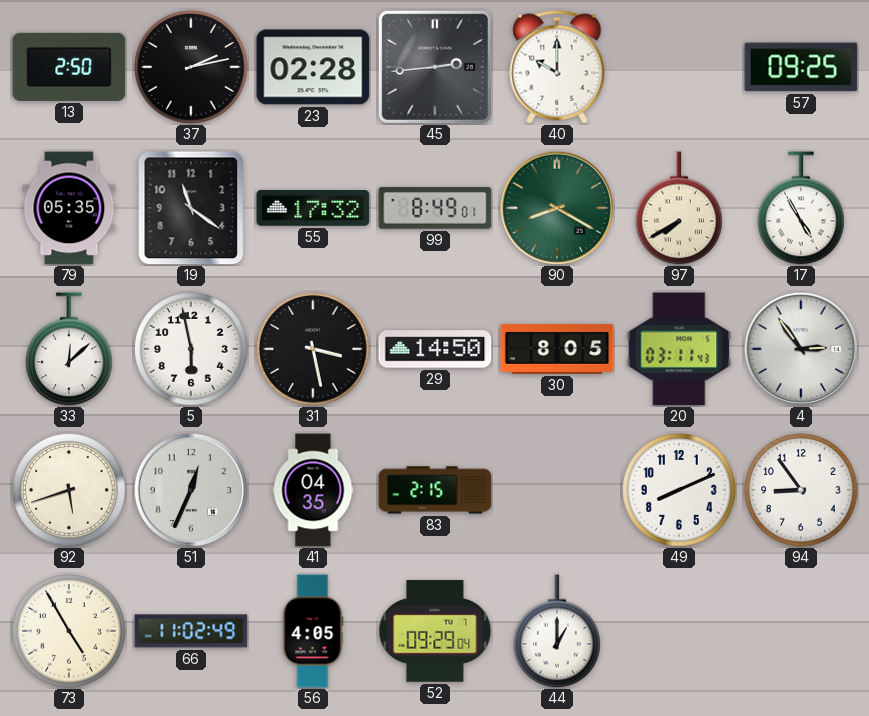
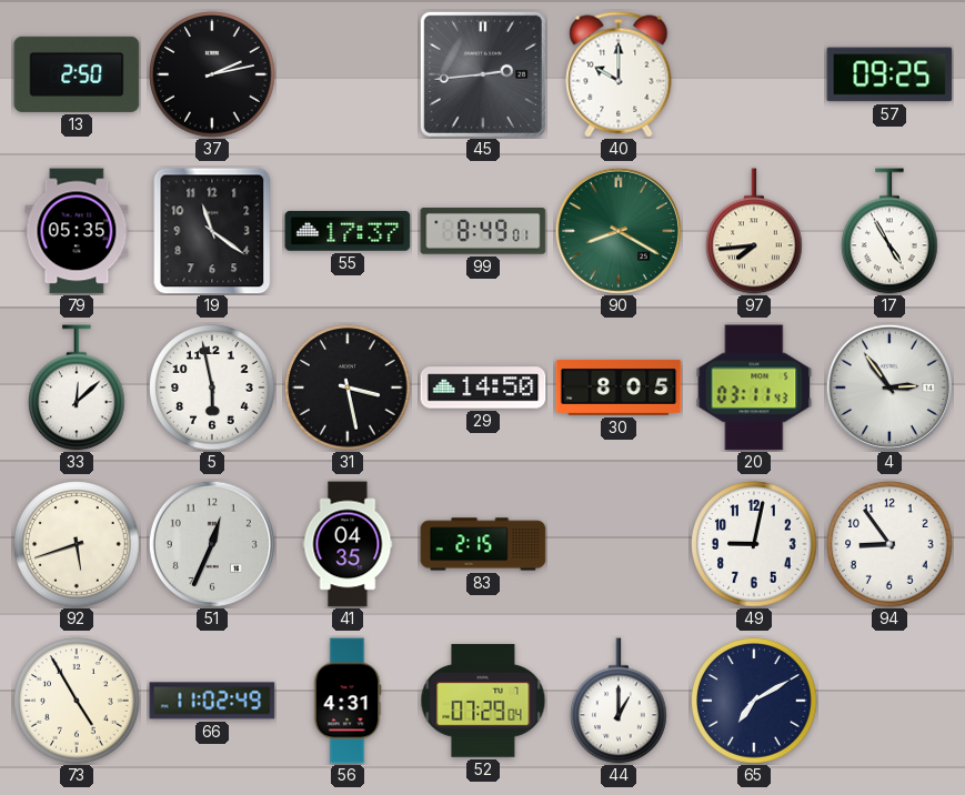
23: 02:28 -> none (313, 67)
55: 17:32 -> 17:37 (348, 231)
97: 7:40 -> 7:44 (755, 231)
49: 8:11 -> 9:02 (754, 544)
56: 4:05 -> 4:31 (348, 701)
52: 09:29 -> 07:29 (483, 701)
65: none -> 7:10 (754, 701)
